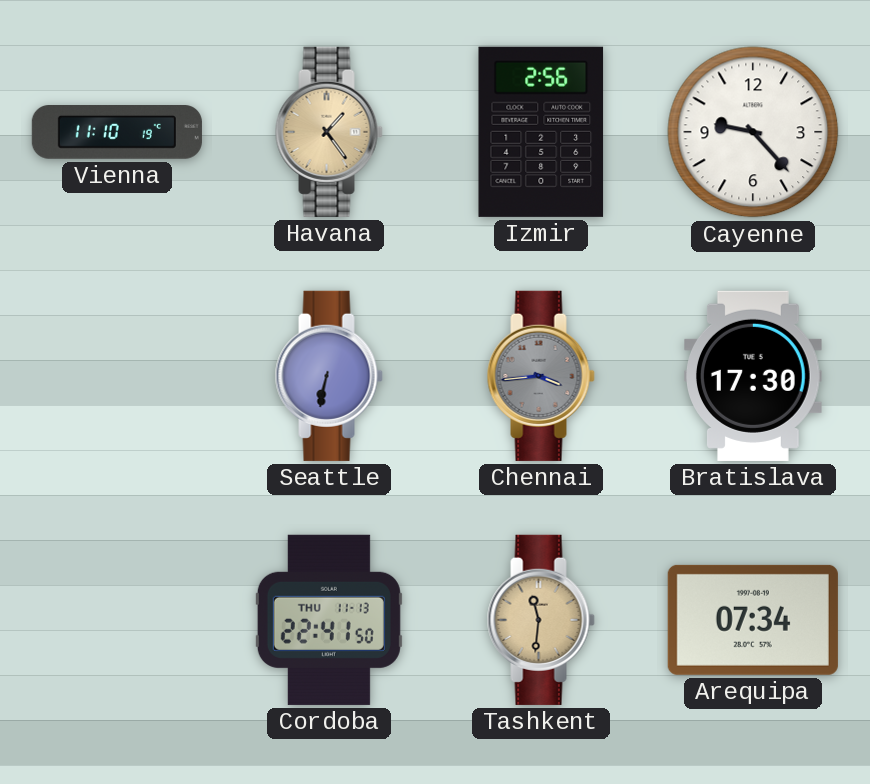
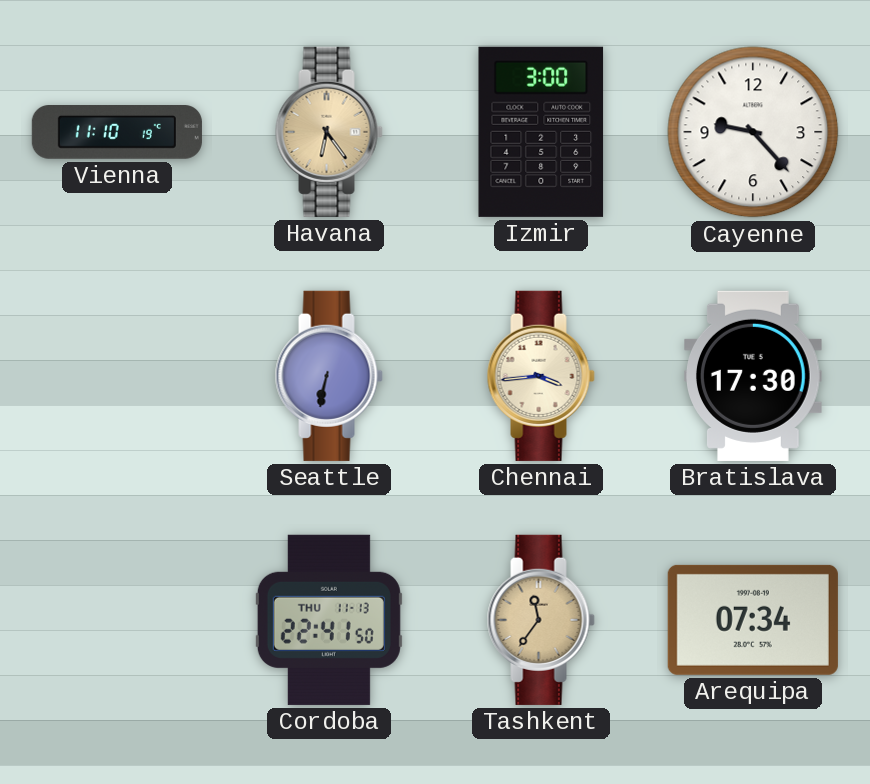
Havana: 1:24 -> 6:24 (329, 132)
Izmir: 2:56 -> 3:00 (541, 132)
Chennai dial: grey -> cream (541, 376)
Tashkent: 11:31 -> 11:36 (541, 620)
